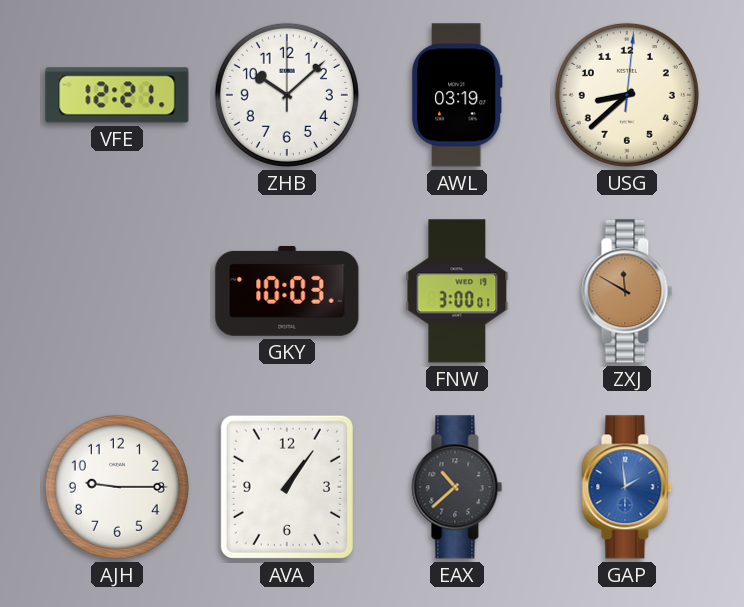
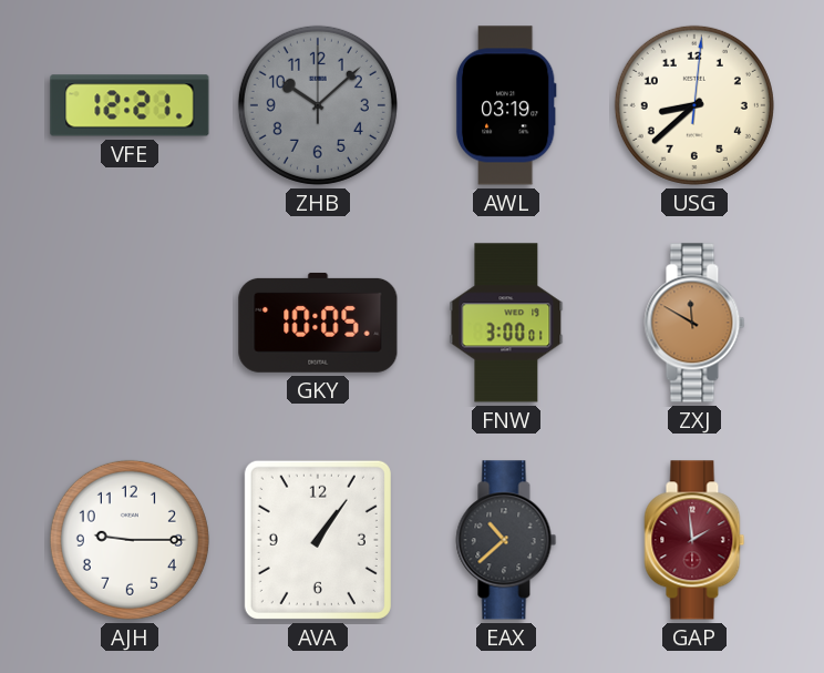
ZHB dial: white -> grey (318, 105)
GKY: 10:03 -> 10:05 (318, 323)
GAP dial: blue -> burgundy (694, 540)
